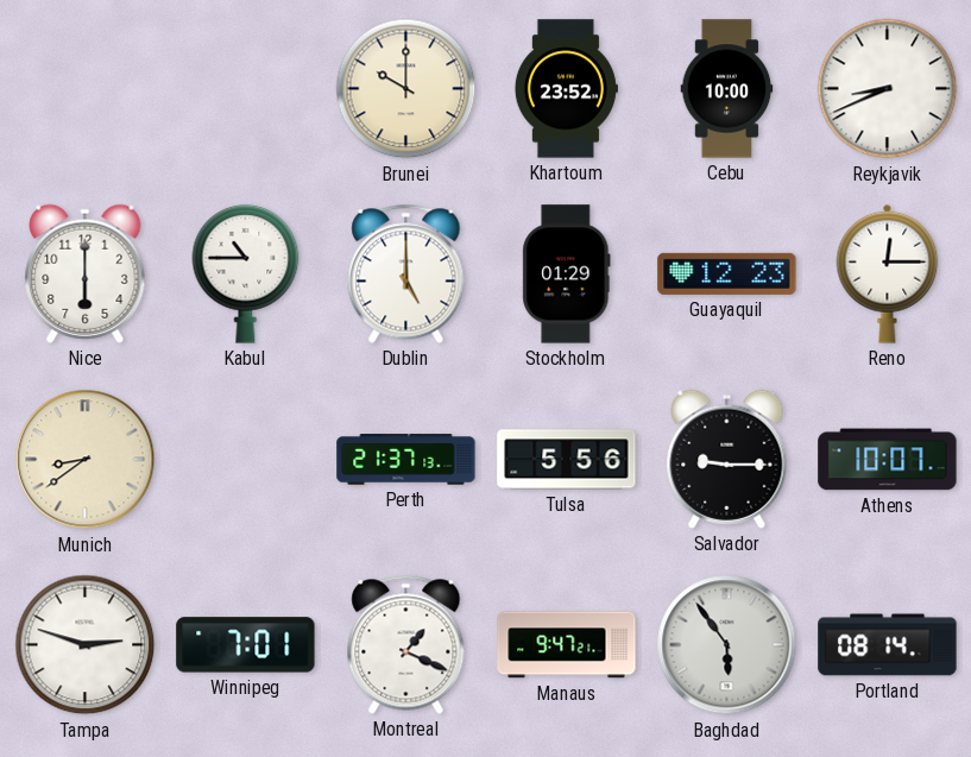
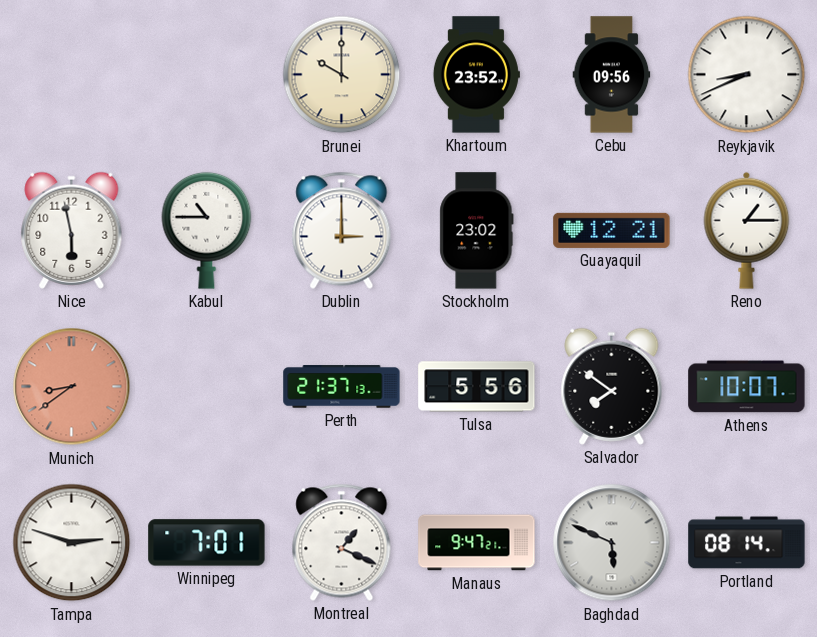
Cebu: 10:00 -> 09:56 (612, 75)
Nice: 6:00 -> 5:58 (72, 230)
Dublin: 5:00 -> 3:00 (342, 230)
Stockholm: 01:29 -> 23:02 (477, 231)
Guayaquil: 12:23 -> 12:21 (612, 230)
Reno: 12:15 -> 1:15 (747, 230)
Munich dial: cream -> salmon (72, 387)
Salvador: 9:15 -> 7:51 (612, 386)
Baghdad: 5:54 -> 5:49 (612, 543)
